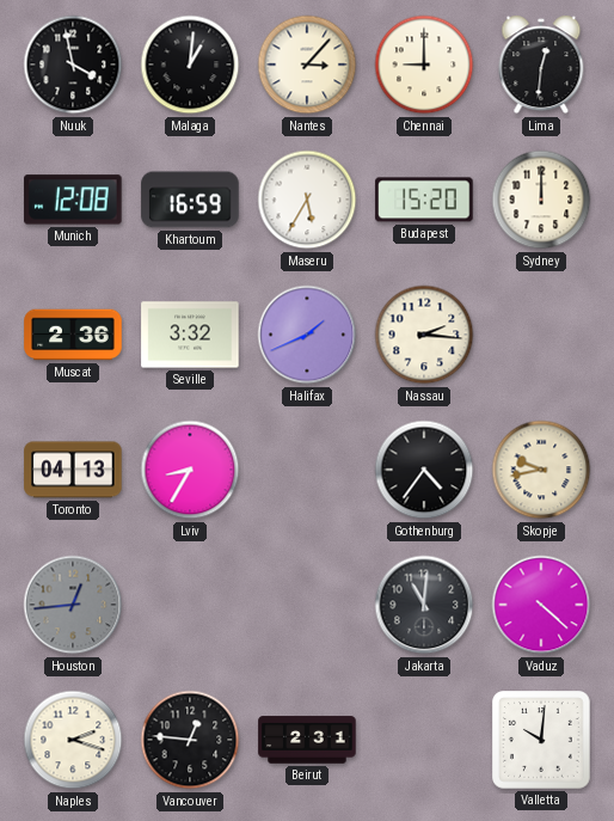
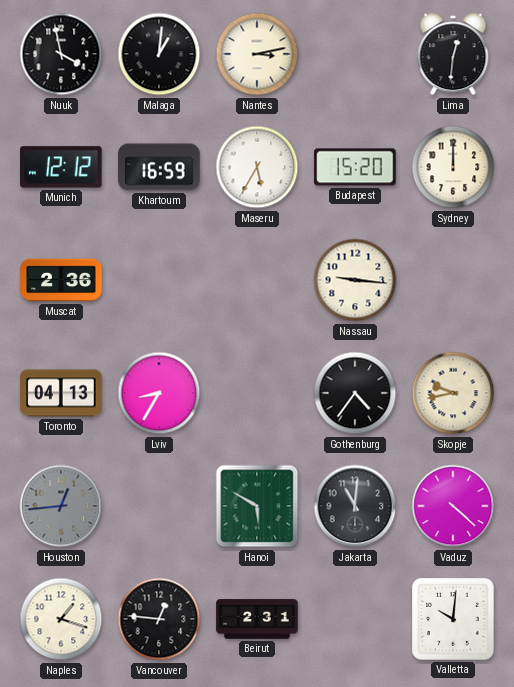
Nantes: 3:07 -> 3:13 (257, 54)
Chennai: 9:00 -> none (424, 65)
Munich: 12:08 -> 12:12 (61, 167)
Seville: 3:32 -> none (190, 335)
Halifax: 1:41 -> none (307, 335)
Nassau: 2:16 -> 9:16 (355, 280)
Hanoi: none -> 5:50 (257, 506)
Naples: 2:18 -> 1:18 (61, 619)
